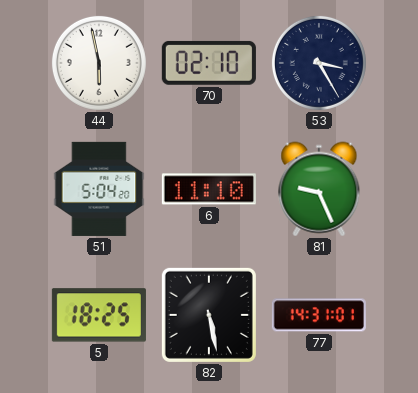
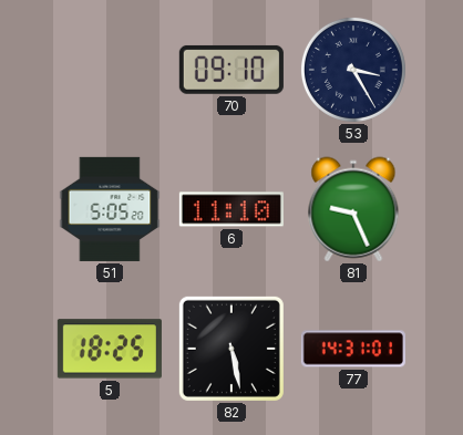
44: 5:58 -> none (99, 63)
70: 02:10 -> 09:10 (231, 70)
51: 5:04 -> 5:05 (110, 209)
